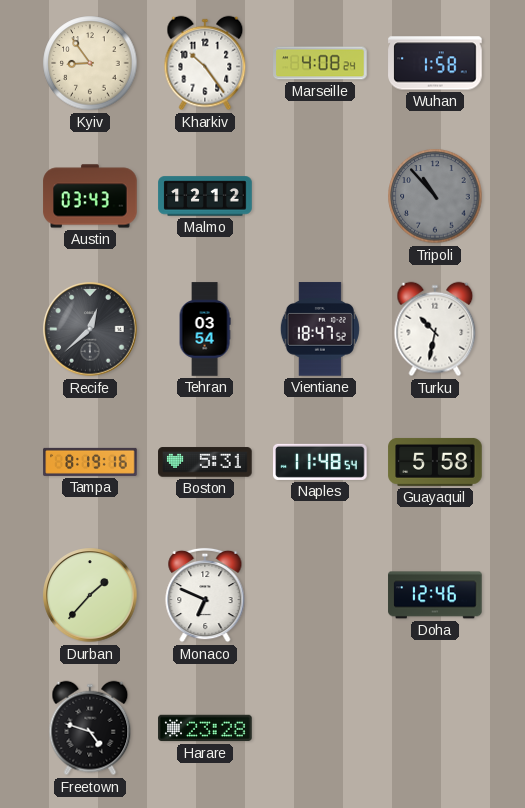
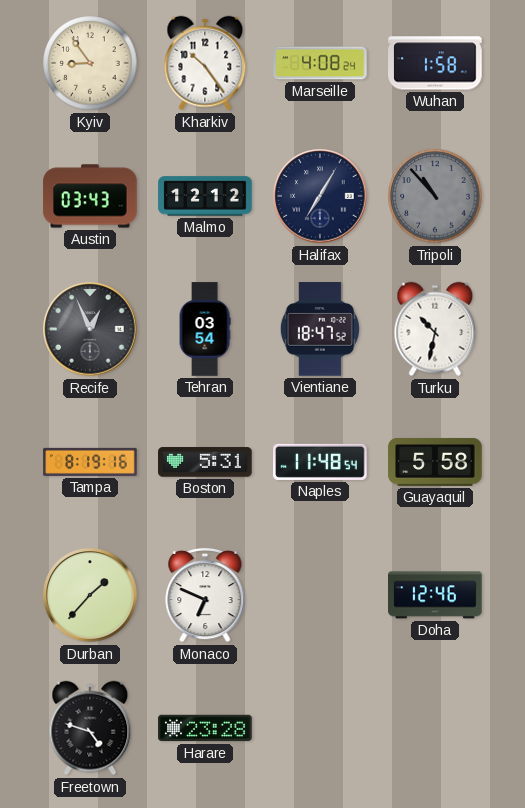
Halifax: none -> 7:05 (320, 196)
Recife: 12:38 -> 12:56 (90, 329)
